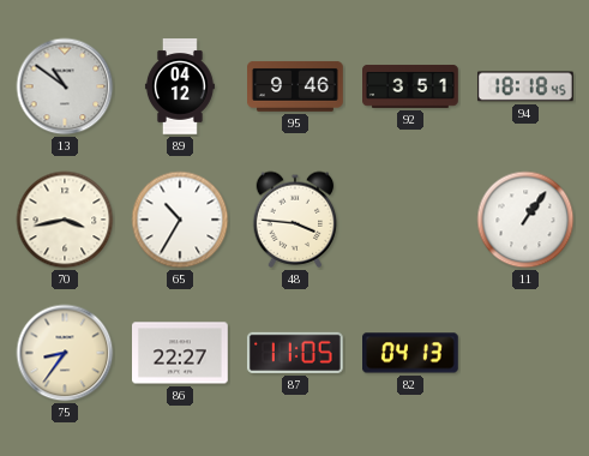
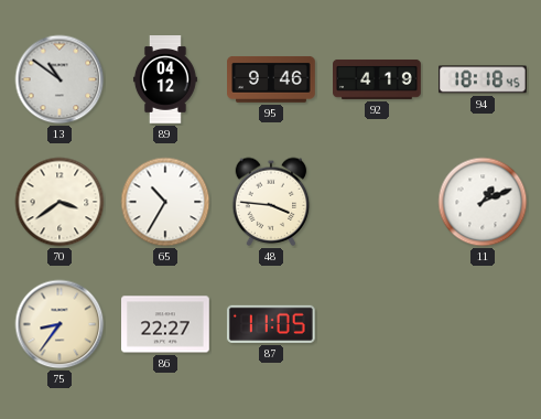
92: 3:51 -> 4:19 (377, 79)
70: 3:43 -> 3:39 (59, 202)
11: 1:06 -> 1:11 (483, 202)
82: 04:13 -> none (411, 353)
